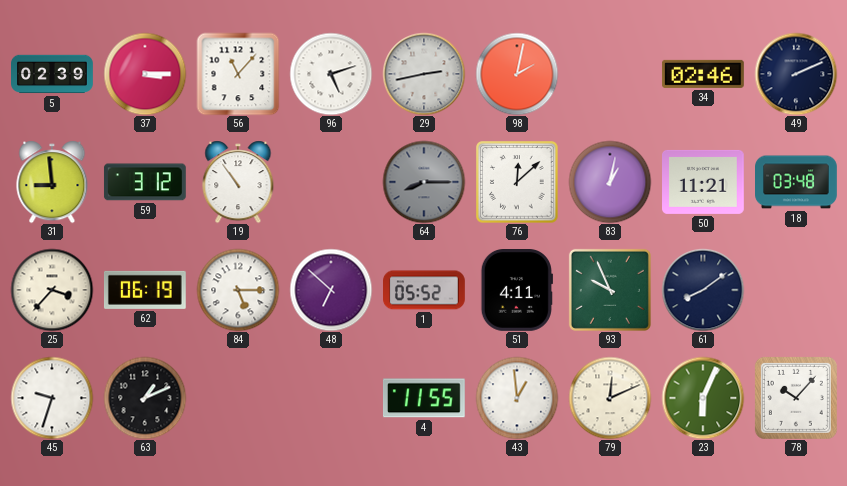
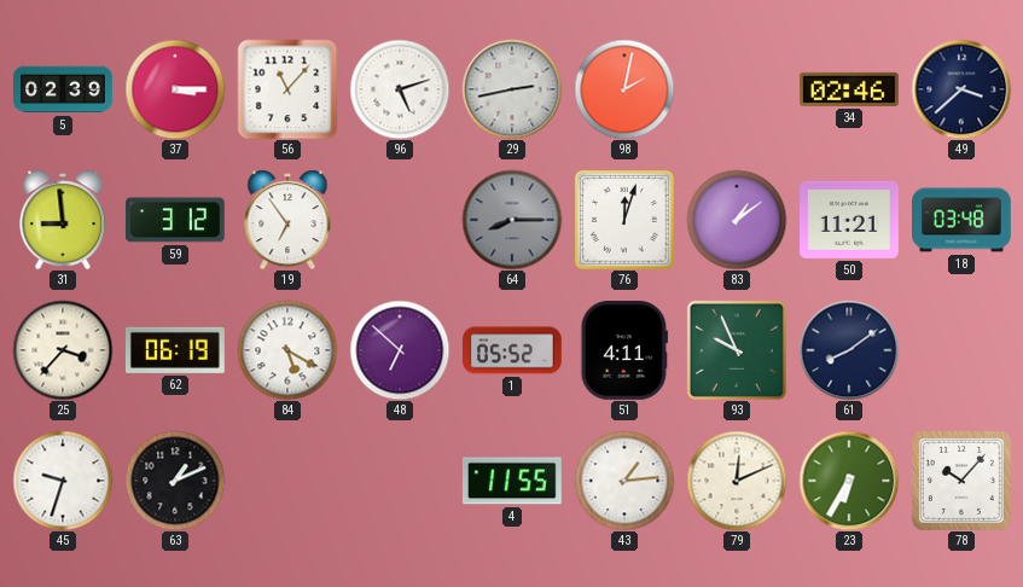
49: 2:11 -> 3:38 (961, 89)
19: 10:54 -> 6:54 (287, 220)
76: 12:08 -> 12:03 (624, 220)
83: 1:02 -> 1:09 (737, 220)
84: 5:15 -> 5:20 (287, 350)
43: 12:59 -> 1:14 (624, 481)
23: 6:04 -> 6:35 (849, 481)
